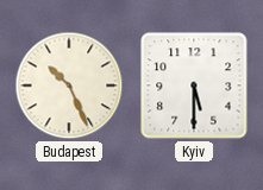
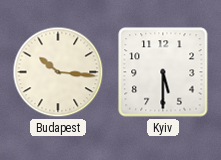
Budapest: 10:26 -> 10:16 (58, 72)
